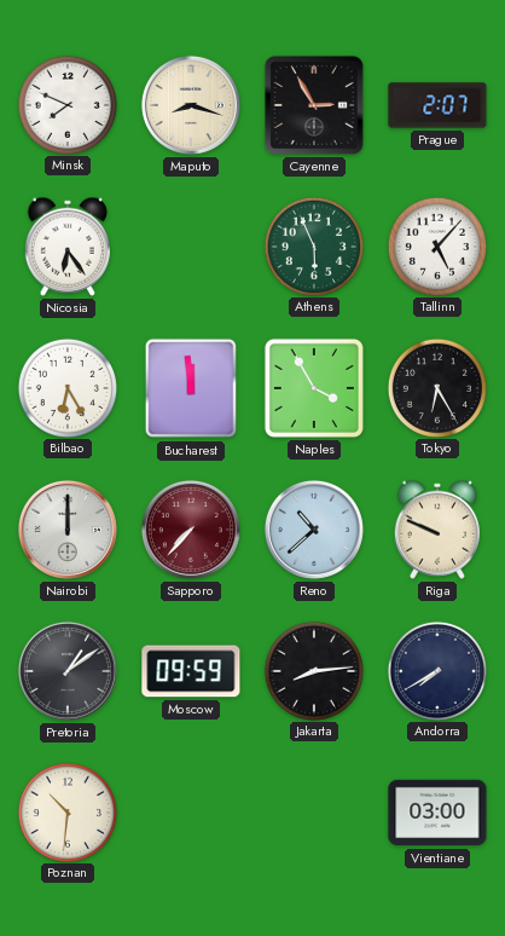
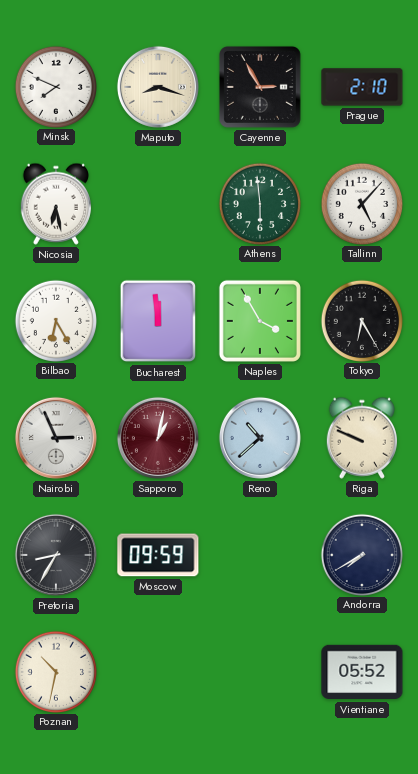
Prague: 2:07 -> 2:10 (362, 87)
Nicosia: 6:24 -> 6:28 (56, 204)
Athens: 5:56 -> 5:59 (259, 203)
Nairobi: 12:00 -> 2:56 (56, 438)
Sapporo: 7:37 -> 1:02 (158, 438)
Pretoria: 1:09 -> 8:35 (56, 555)
Jakarta: 8:14 -> none (313, 670)
Poznan: 10:31 -> 10:32 (55, 671)
Vientiane: 03:00 -> 05:52 (362, 672)
